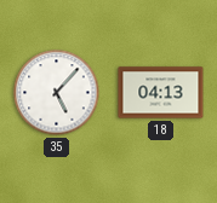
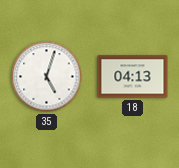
35: 5:07 -> 5:03 (47, 77)
